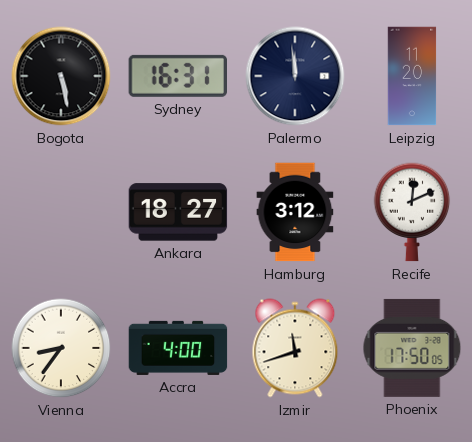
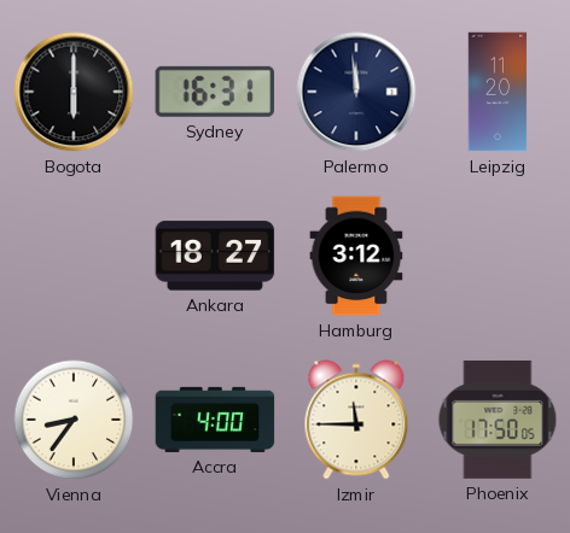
Bogota: 5:28 -> 6:00 (74, 92)
Recife: 12:11 -> none (412, 212)
Izmir: 11:42 -> 11:45 (356, 420)
